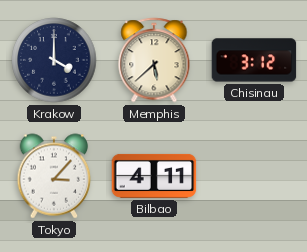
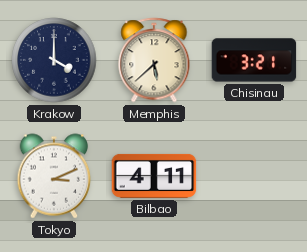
Chisinau: 3:12 -> 3:21 (254, 60)
Tokyo: 3:07 -> 3:11 (54, 176)
